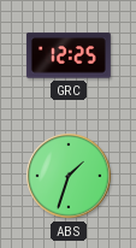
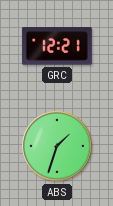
GRC: 12:25 -> 12:21 (57, 46)
